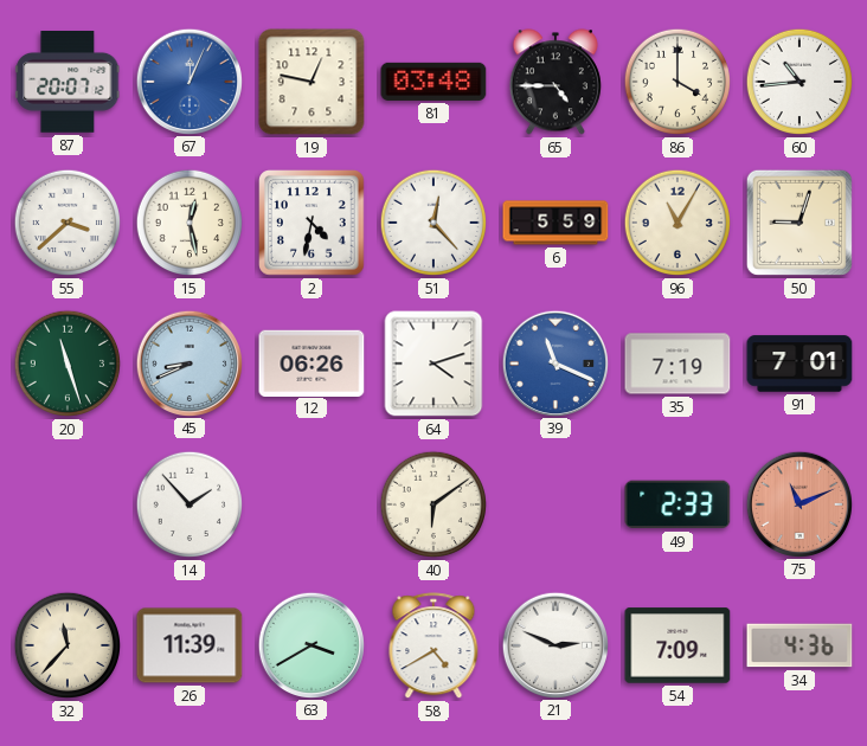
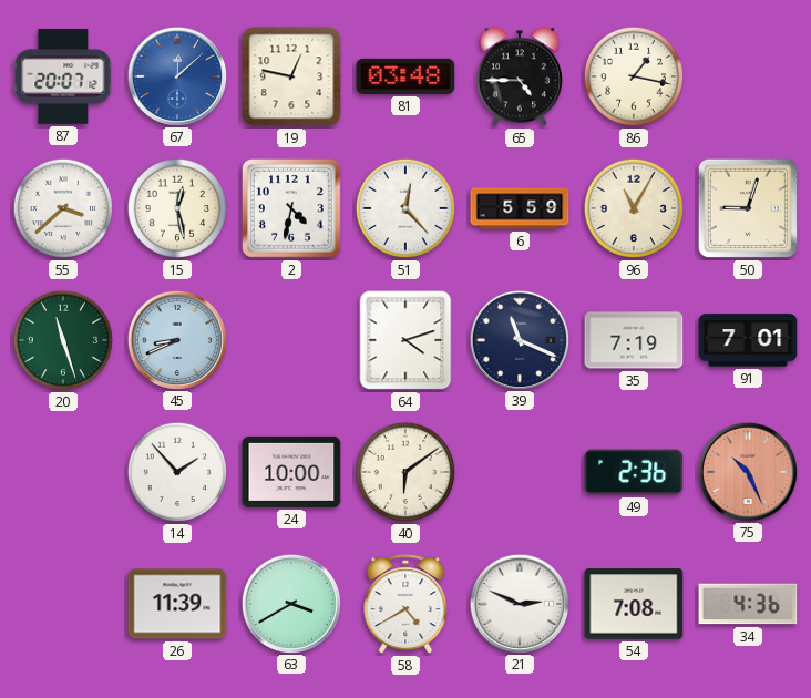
67: 12:04 -> 12:08 (176, 75)
86: 4:00 -> 1:17 (634, 76)
60: 10:44 -> none (799, 82)
12: 06:26 -> none (312, 362)
39 dial: blue -> navy (519, 339)
24: none -> 10:00 (291, 472)
49: 2:33 -> 2:36 (634, 472)
75: 11:11 -> 10:26 (747, 471)
32: 11:37 -> none (68, 645)
54: 7:09 -> 7:08 (634, 604)
